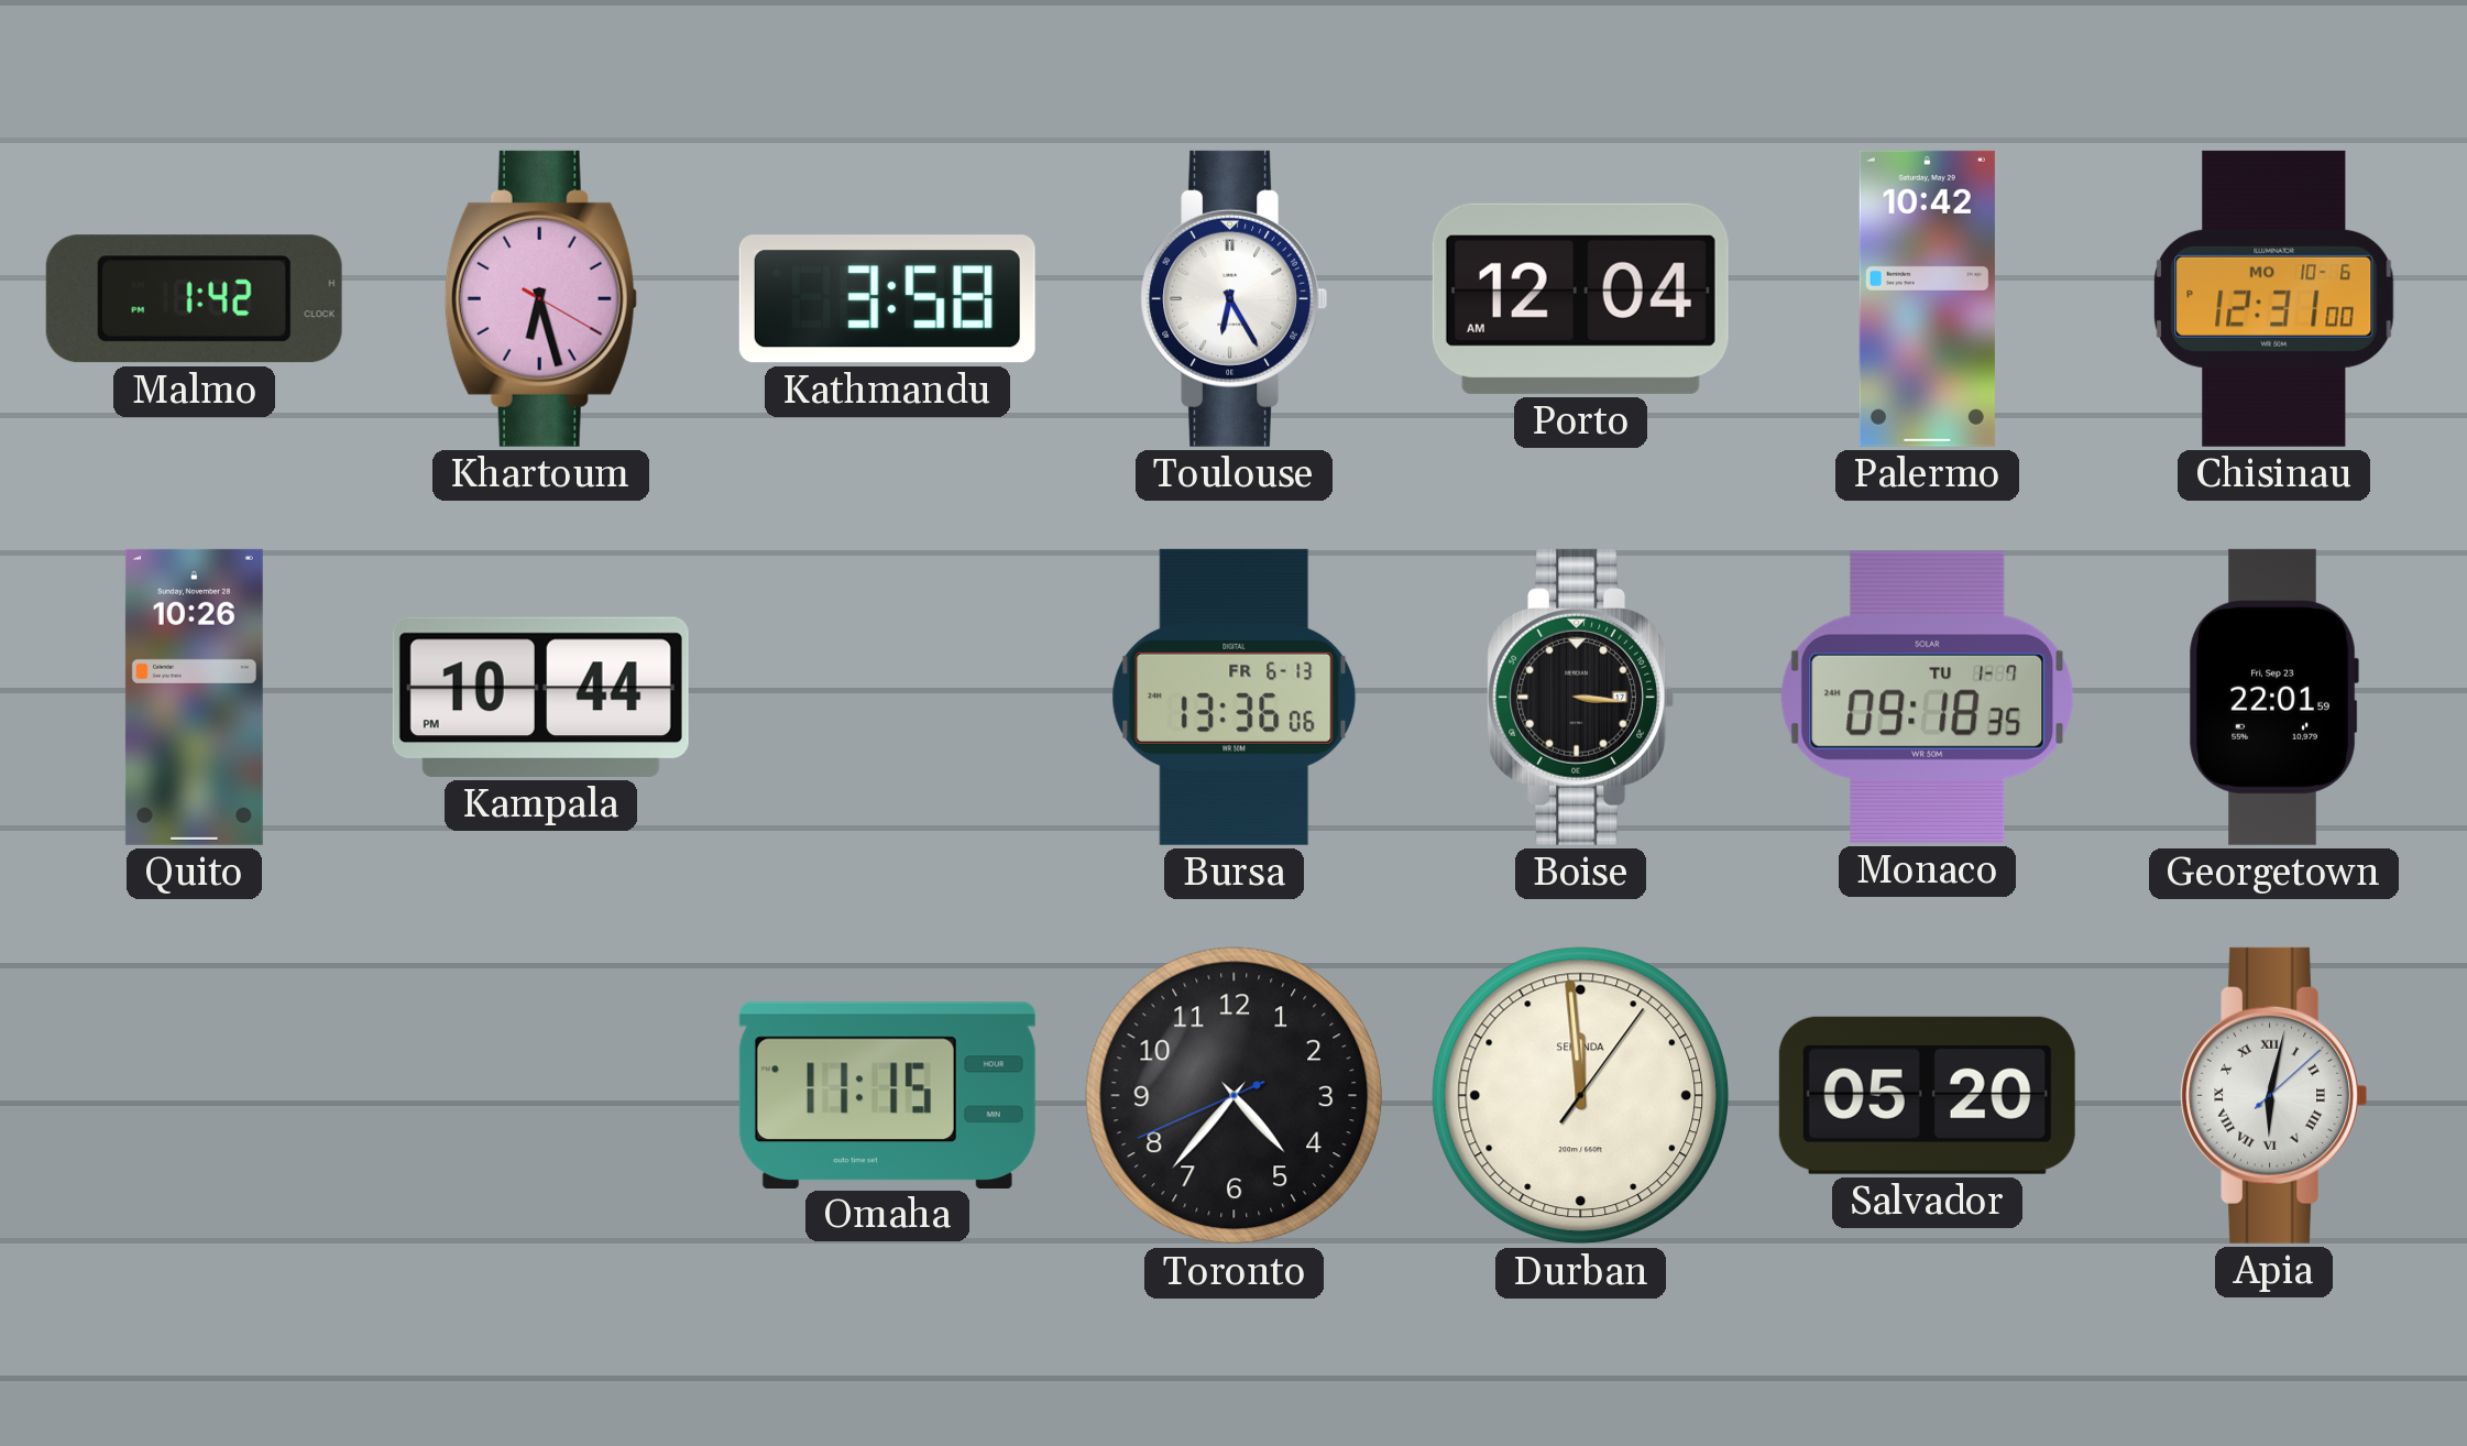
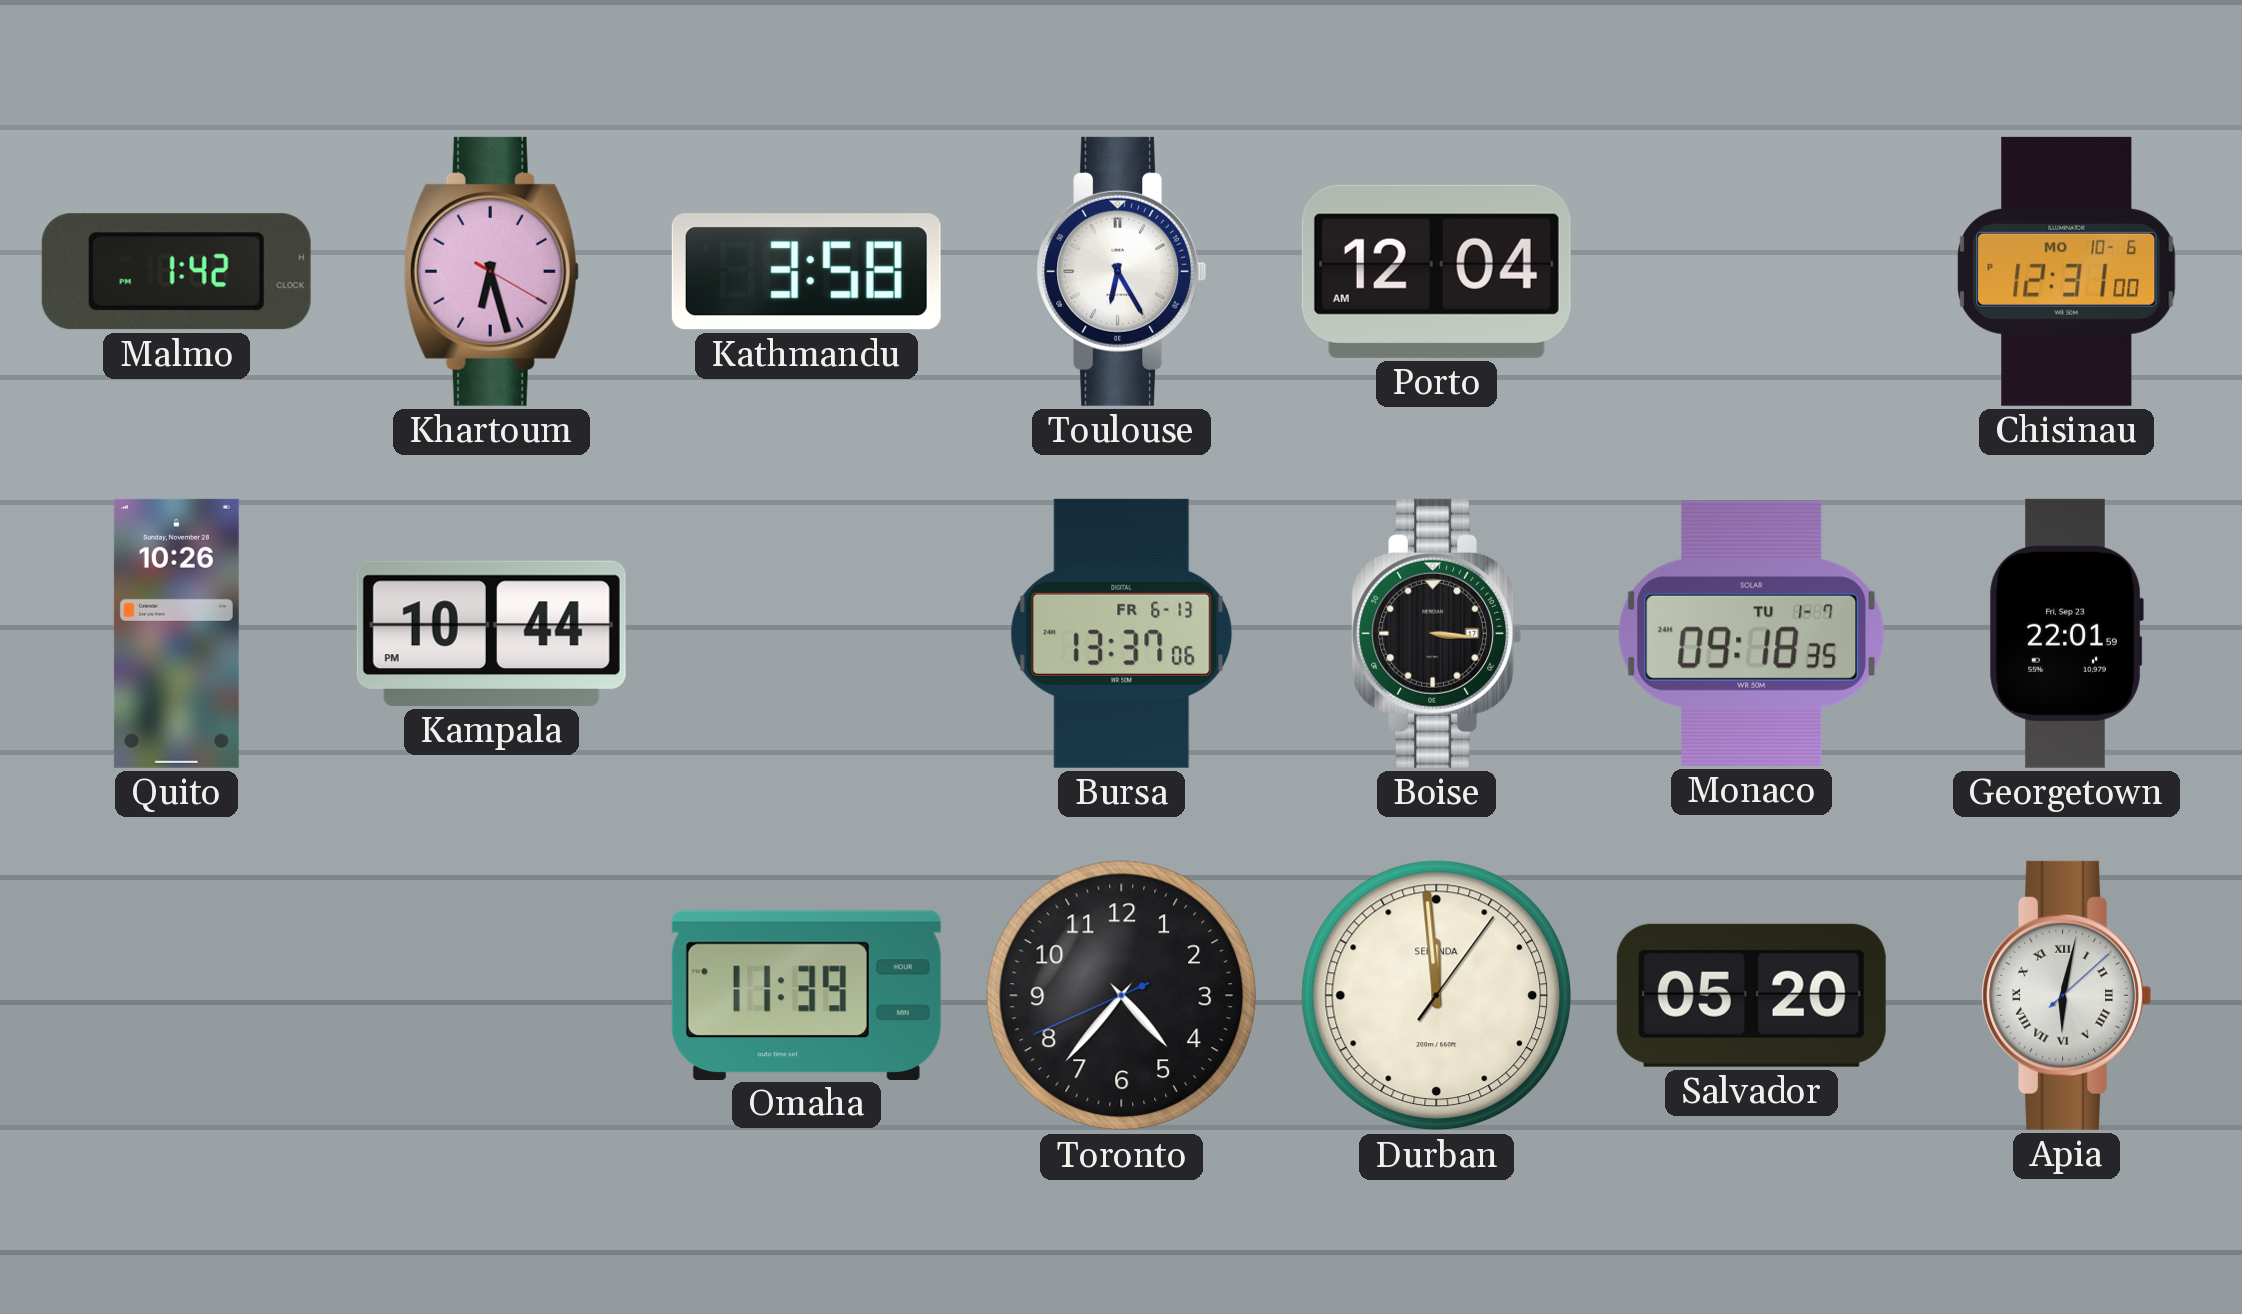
Palermo: 10:42 -> none (1927, 298)
Bursa: 13:36 -> 13:37 (1122, 633)
Omaha: 11:15 -> 11:39 (806, 995)
